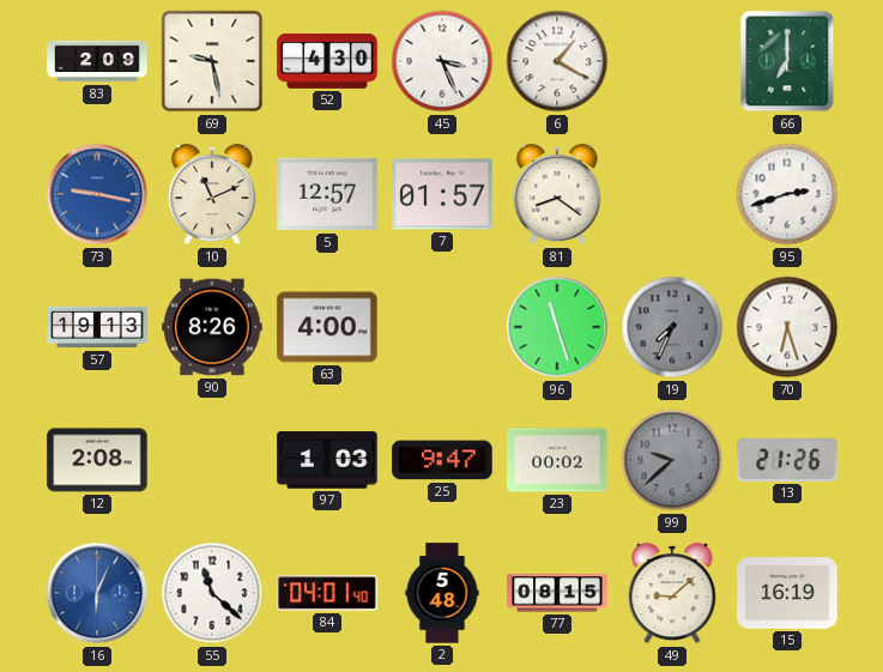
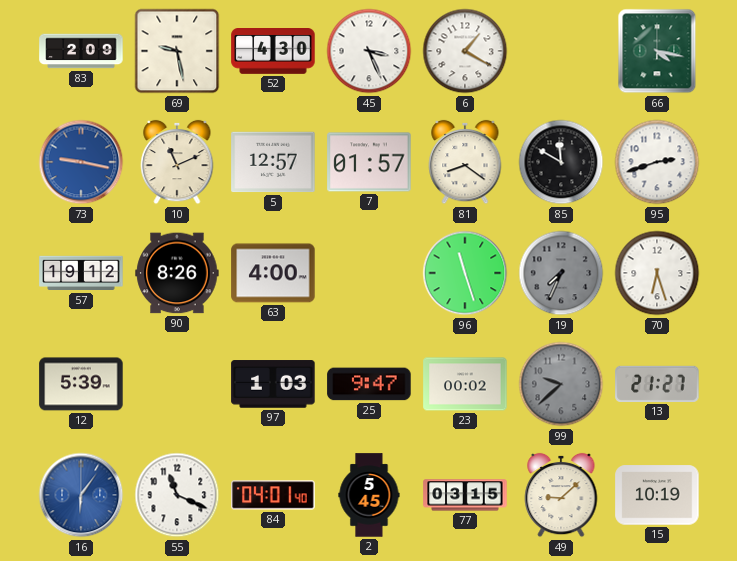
66: 7:00 -> 4:17 (657, 51)
85: none -> 11:50 (561, 162)
57: 19:13 -> 19:12 (81, 273)
12: 2:08 -> 5:39 (81, 384)
13: 21:26 -> 21:27 (657, 384)
16: 6:04 -> 6:06 (81, 495)
55: 11:22 -> 11:19 (177, 495)
2: 5:48 -> 5:45 (369, 495)
77: 08:15 -> 03:15 (465, 495)
15: 16:19 -> 10:19 (657, 495)
